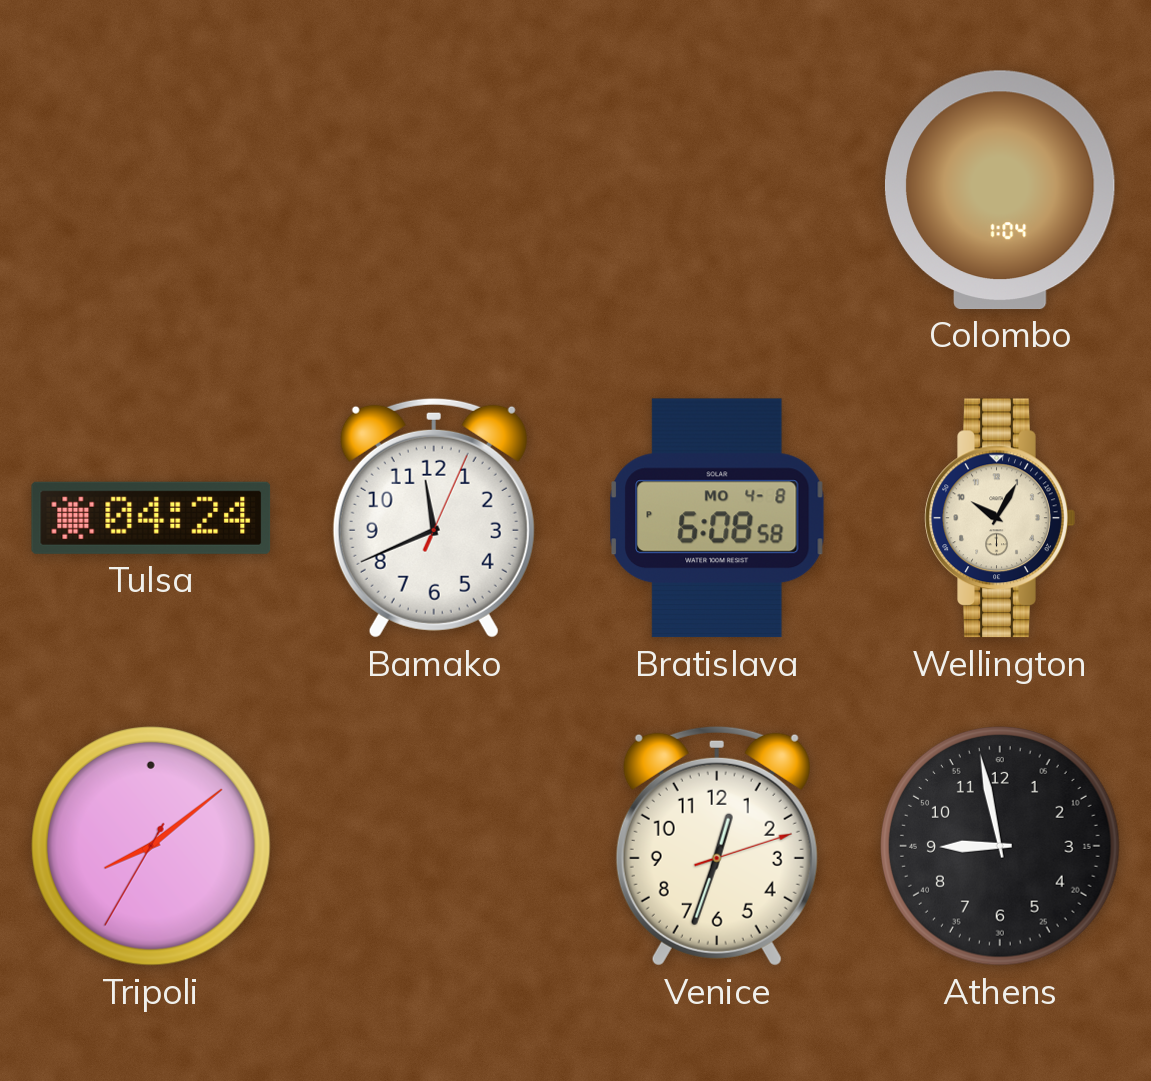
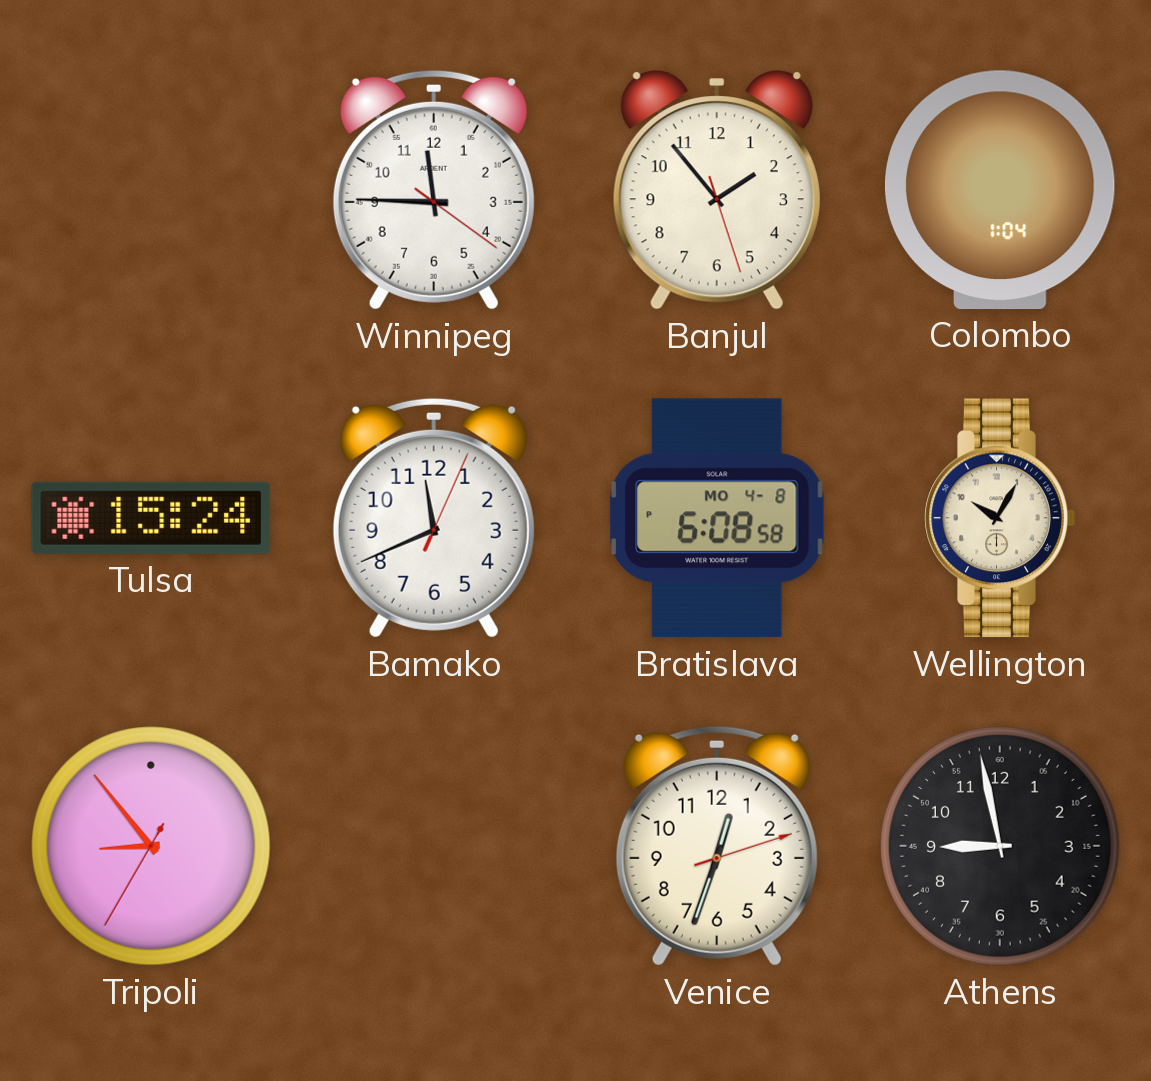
Winnipeg: none -> 11:45 (434, 190)
Banjul: none -> 1:53 (717, 190)
Tulsa: 04:24 -> 15:24 (151, 518)
Tripoli: 8:08 -> 8:53 (152, 847)
